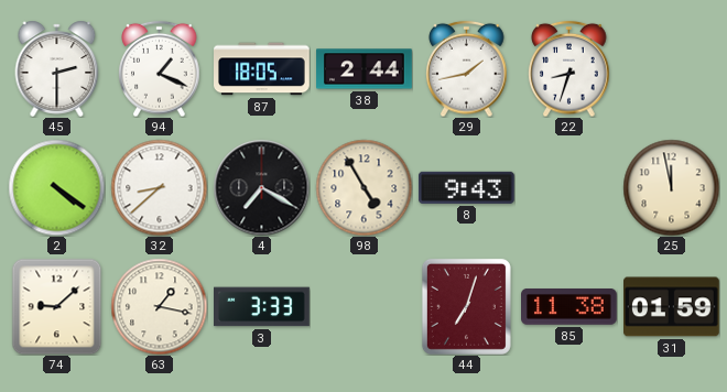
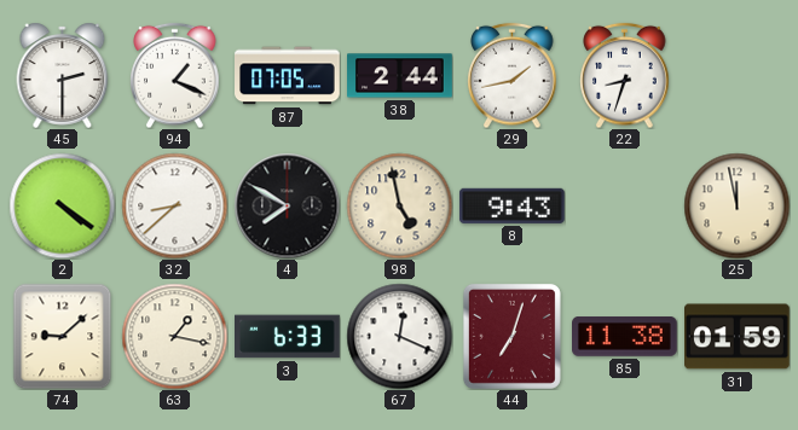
87: 18:05 -> 07:05 (288, 76)
4: 7:20 -> 7:50 (287, 205)
98: 4:55 -> 4:58 (399, 205)
3: 3:33 -> 6:33 (288, 337)
67: none -> 12:19 (399, 336)
